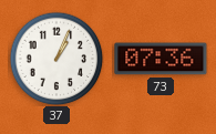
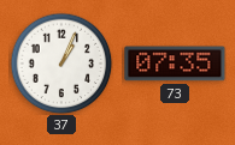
73: 07:36 -> 07:35 (175, 64)
